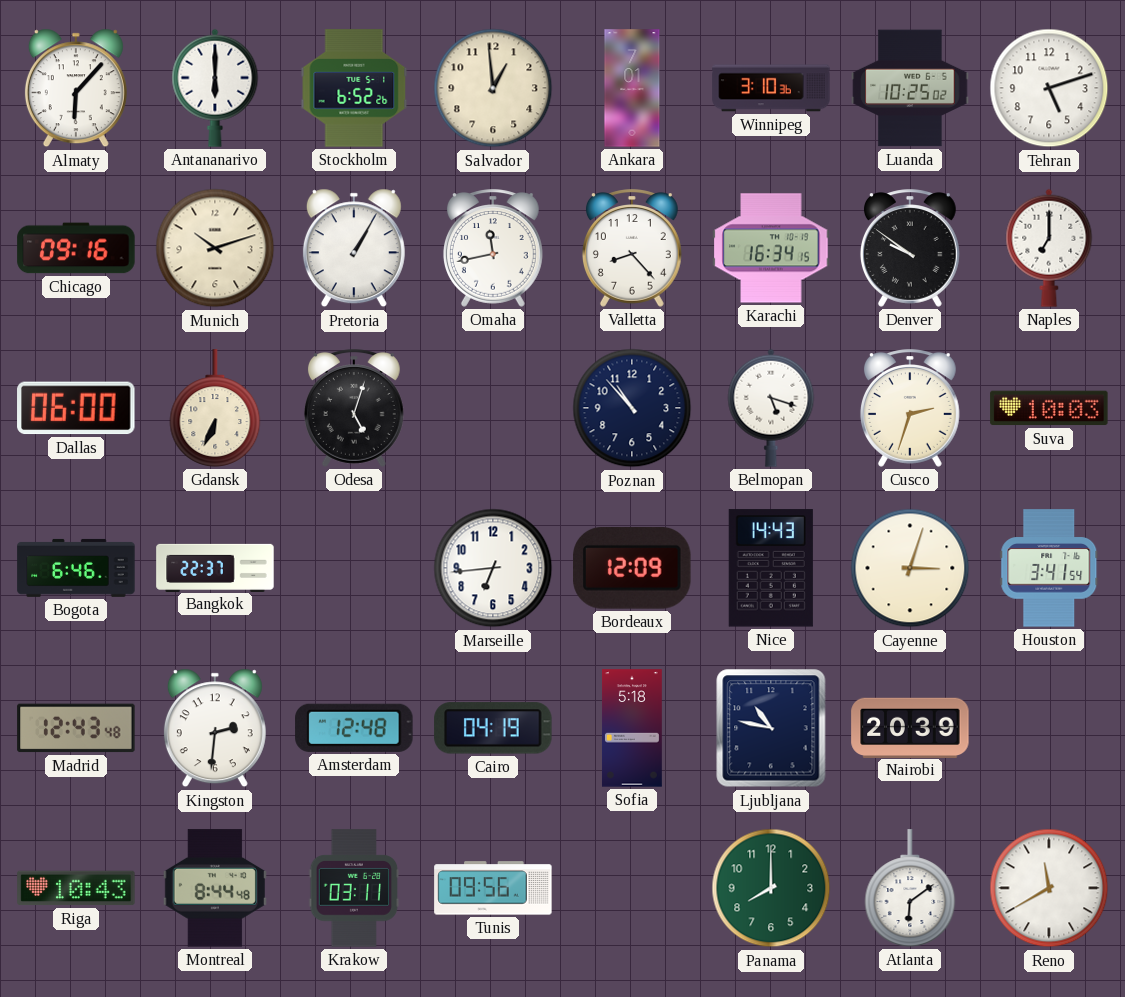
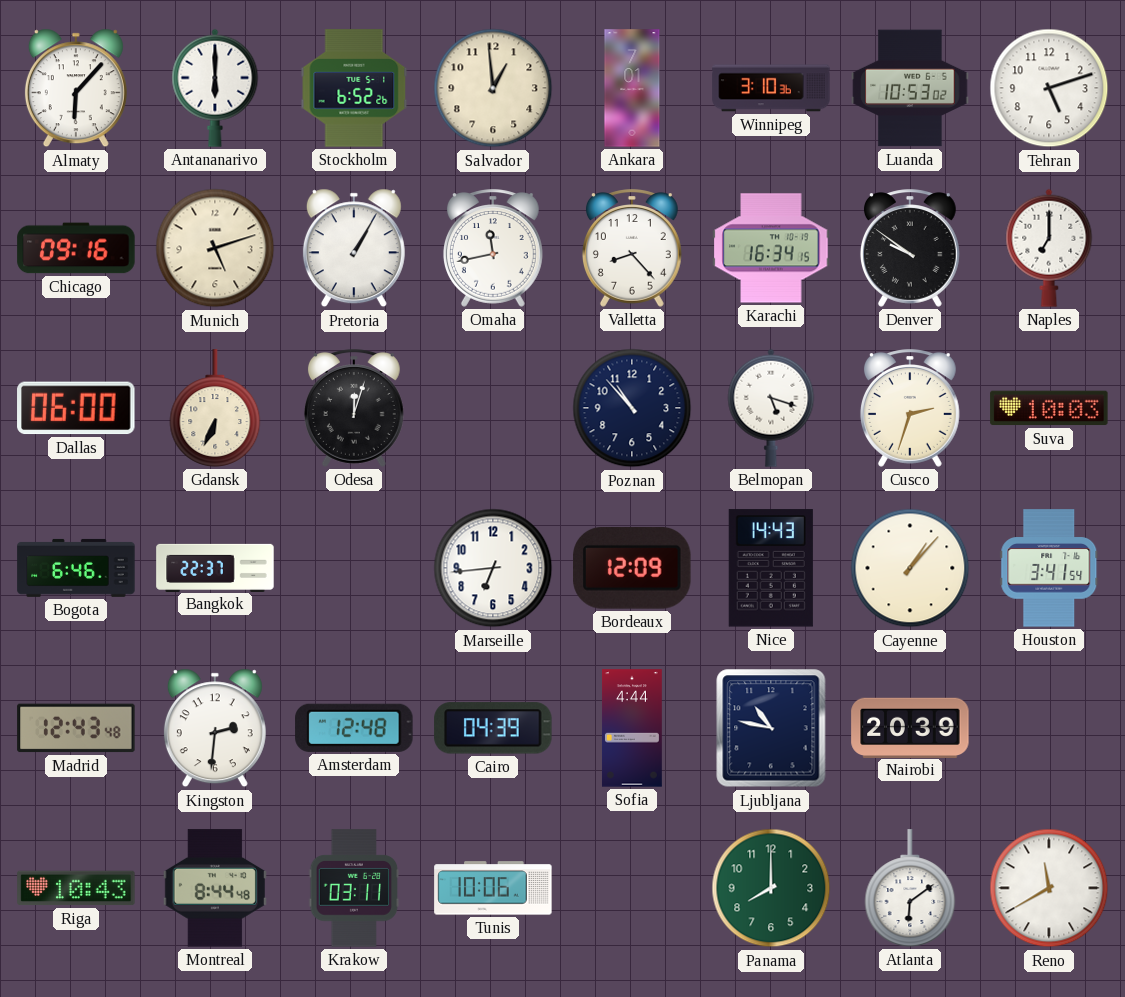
Luanda: 10:25 -> 10:53 (910, 88)
Munich: 10:12 -> 5:12 (215, 248)
Odesa: 5:03 -> 12:03 (354, 408)
Cayenne: 3:03 -> 1:07 (910, 568)
Cairo: 04:19 -> 04:39 (493, 728)
Sofia: 5:18 -> 4:44 (632, 728)
Tunis: 09:56 -> 10:06 (493, 888)
